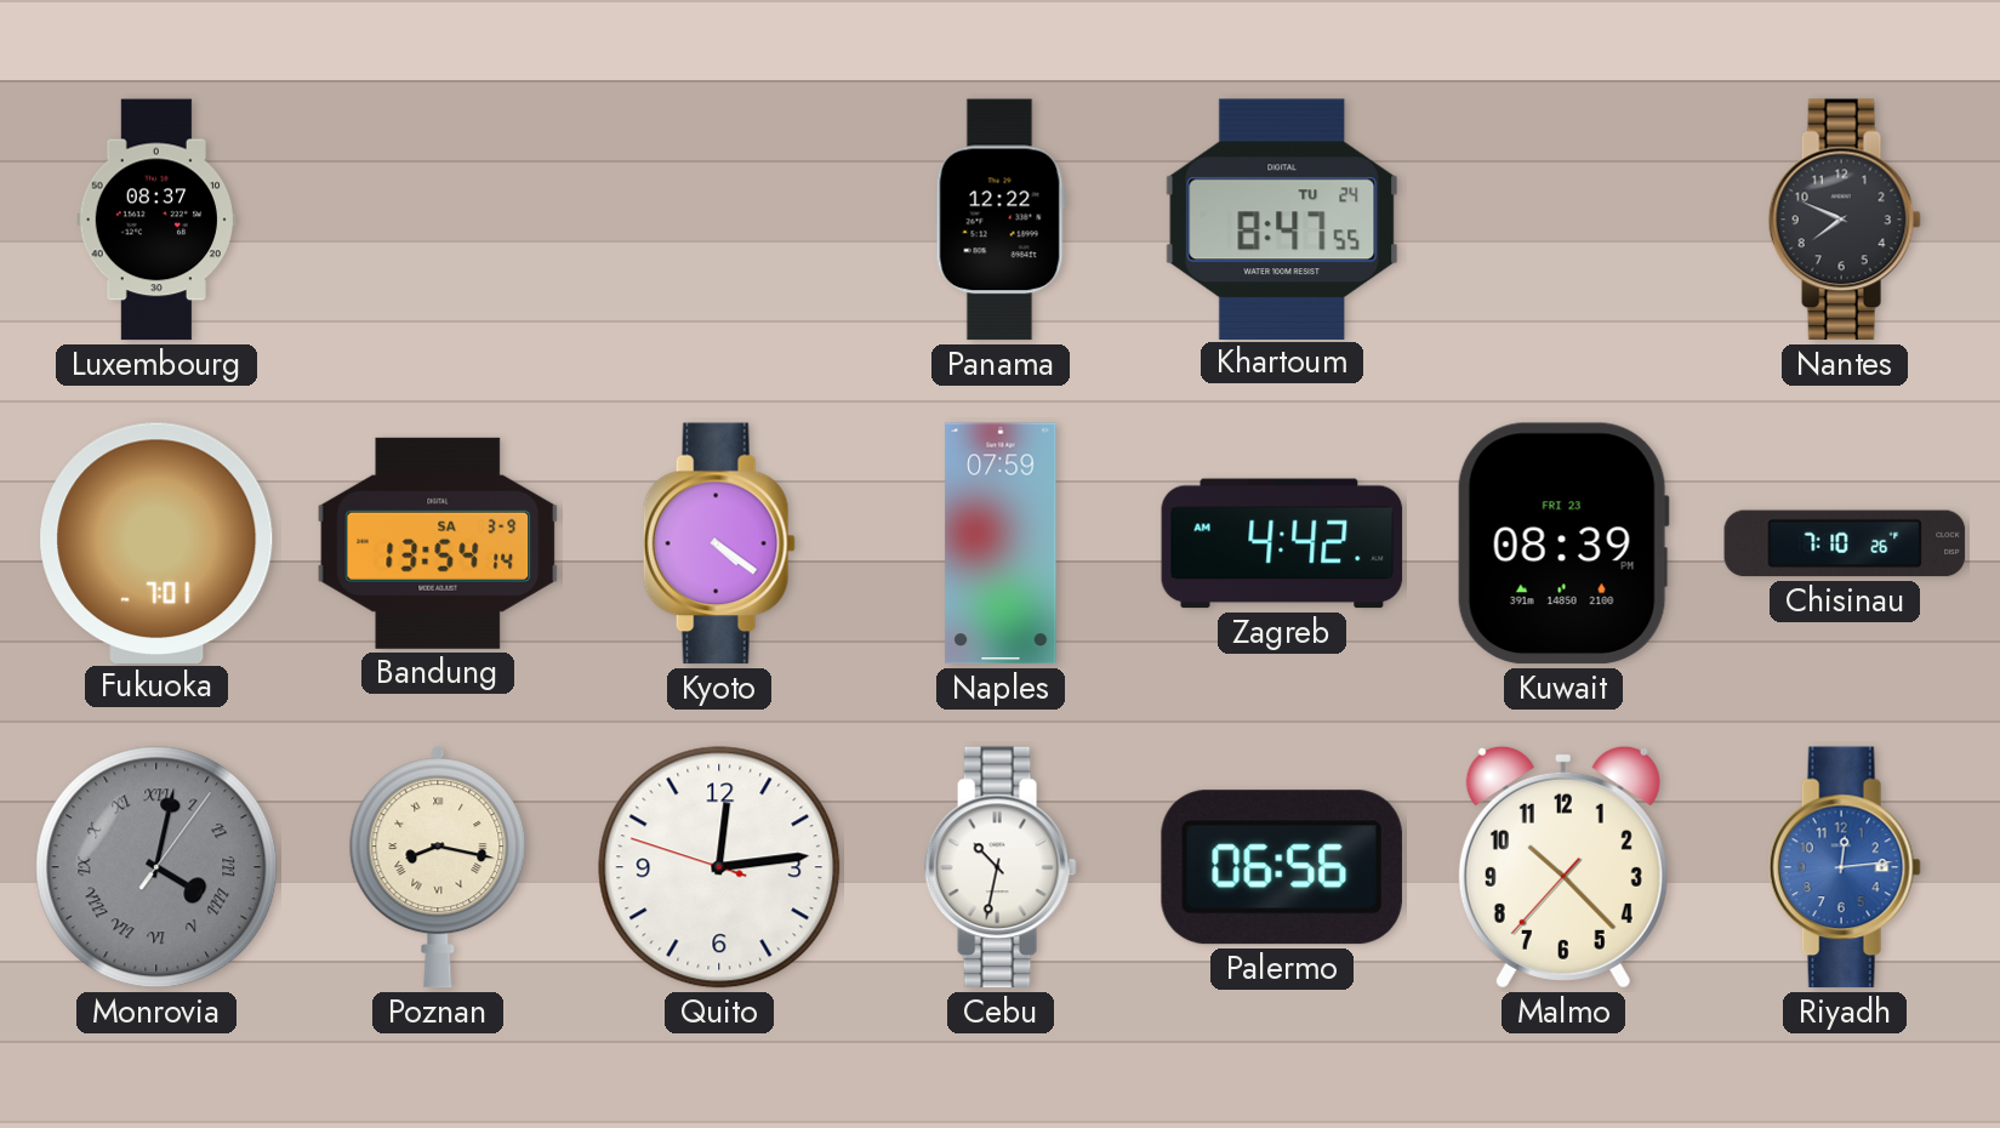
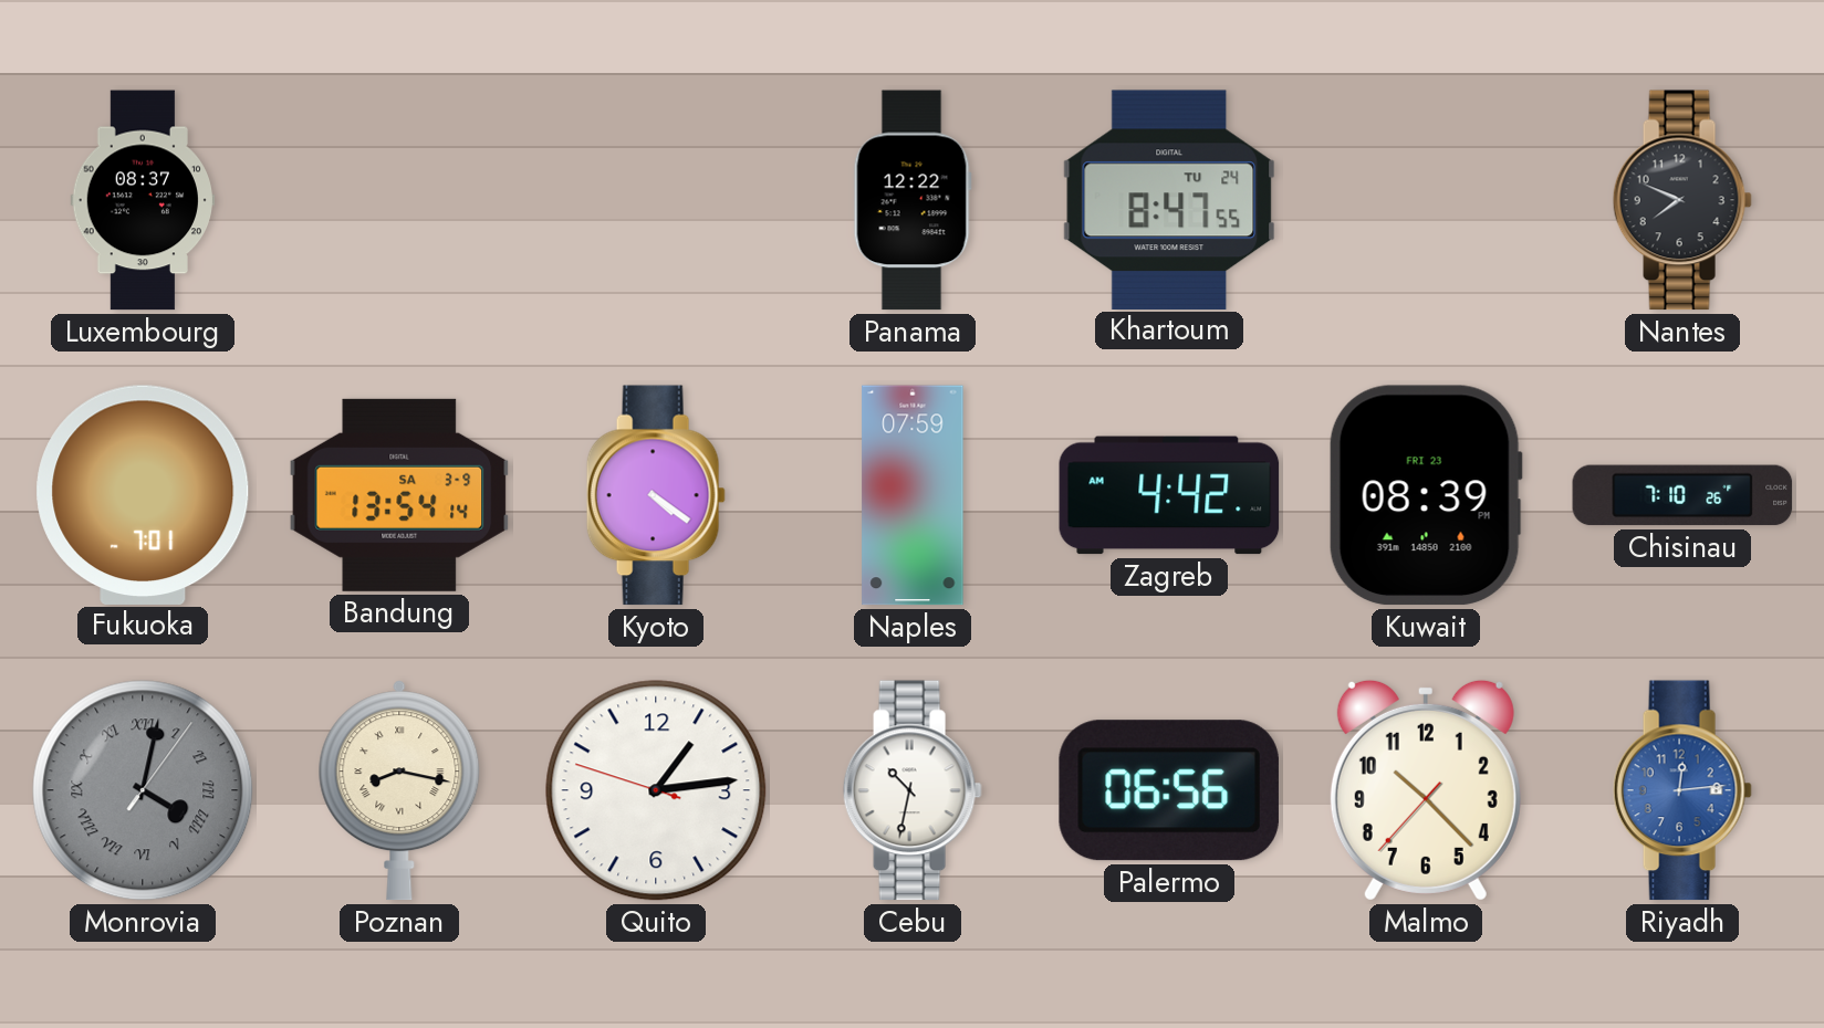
Quito: 12:13 -> 1:13 (656, 790)
